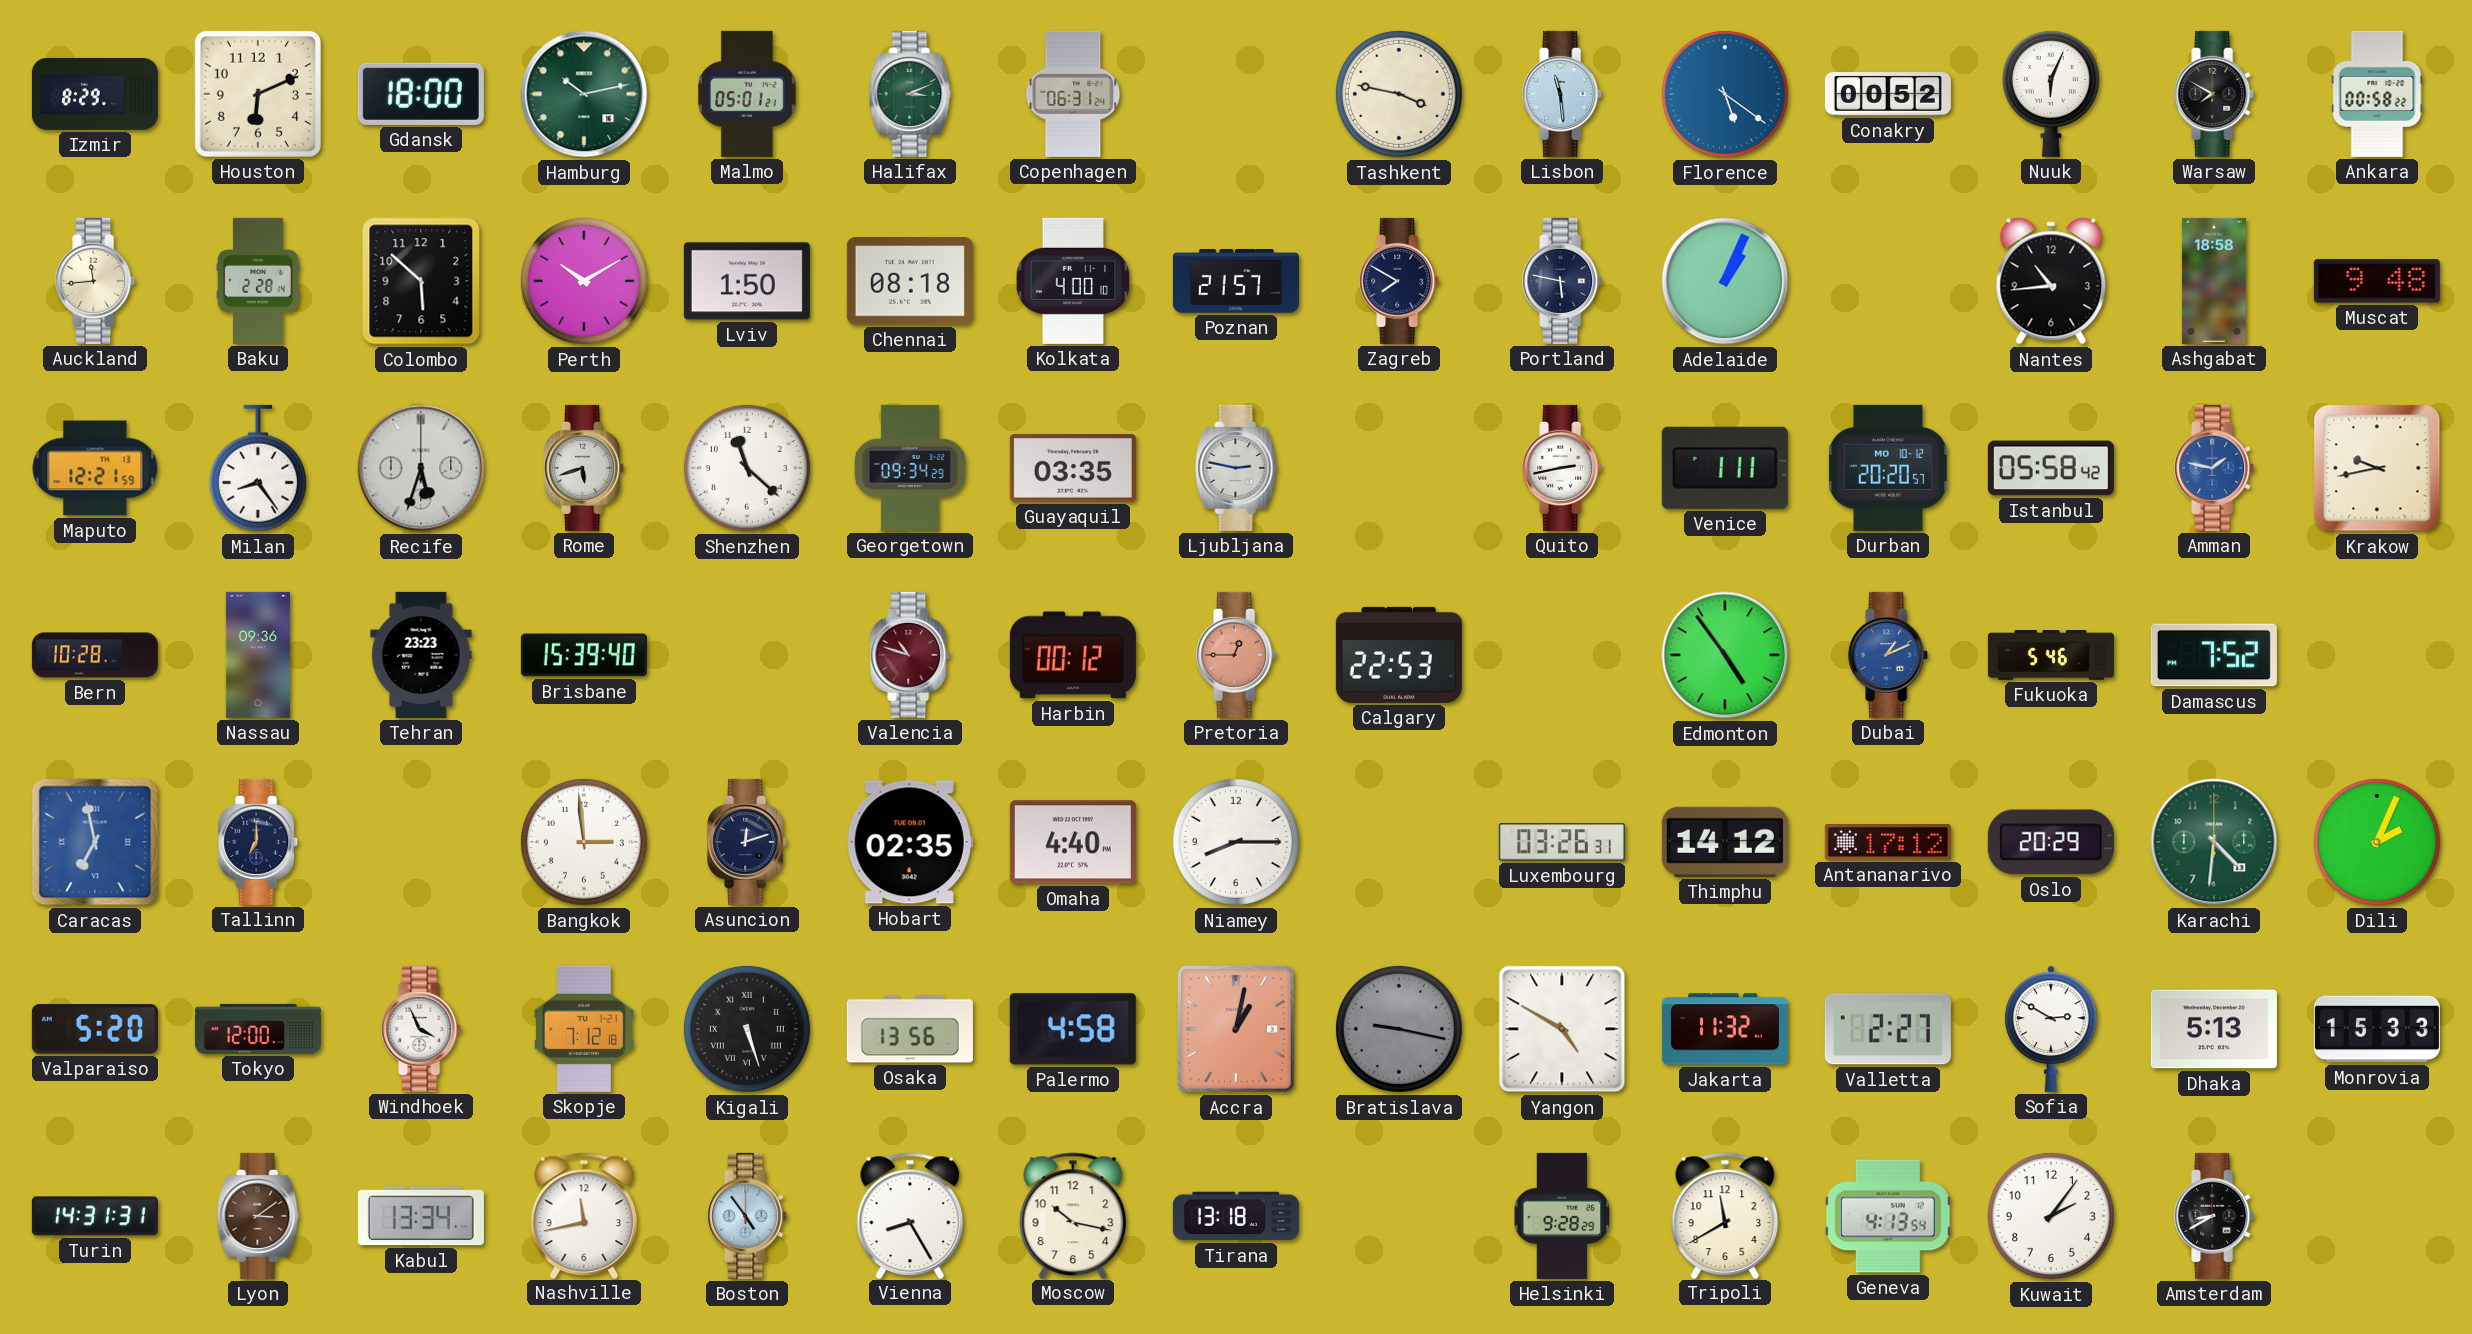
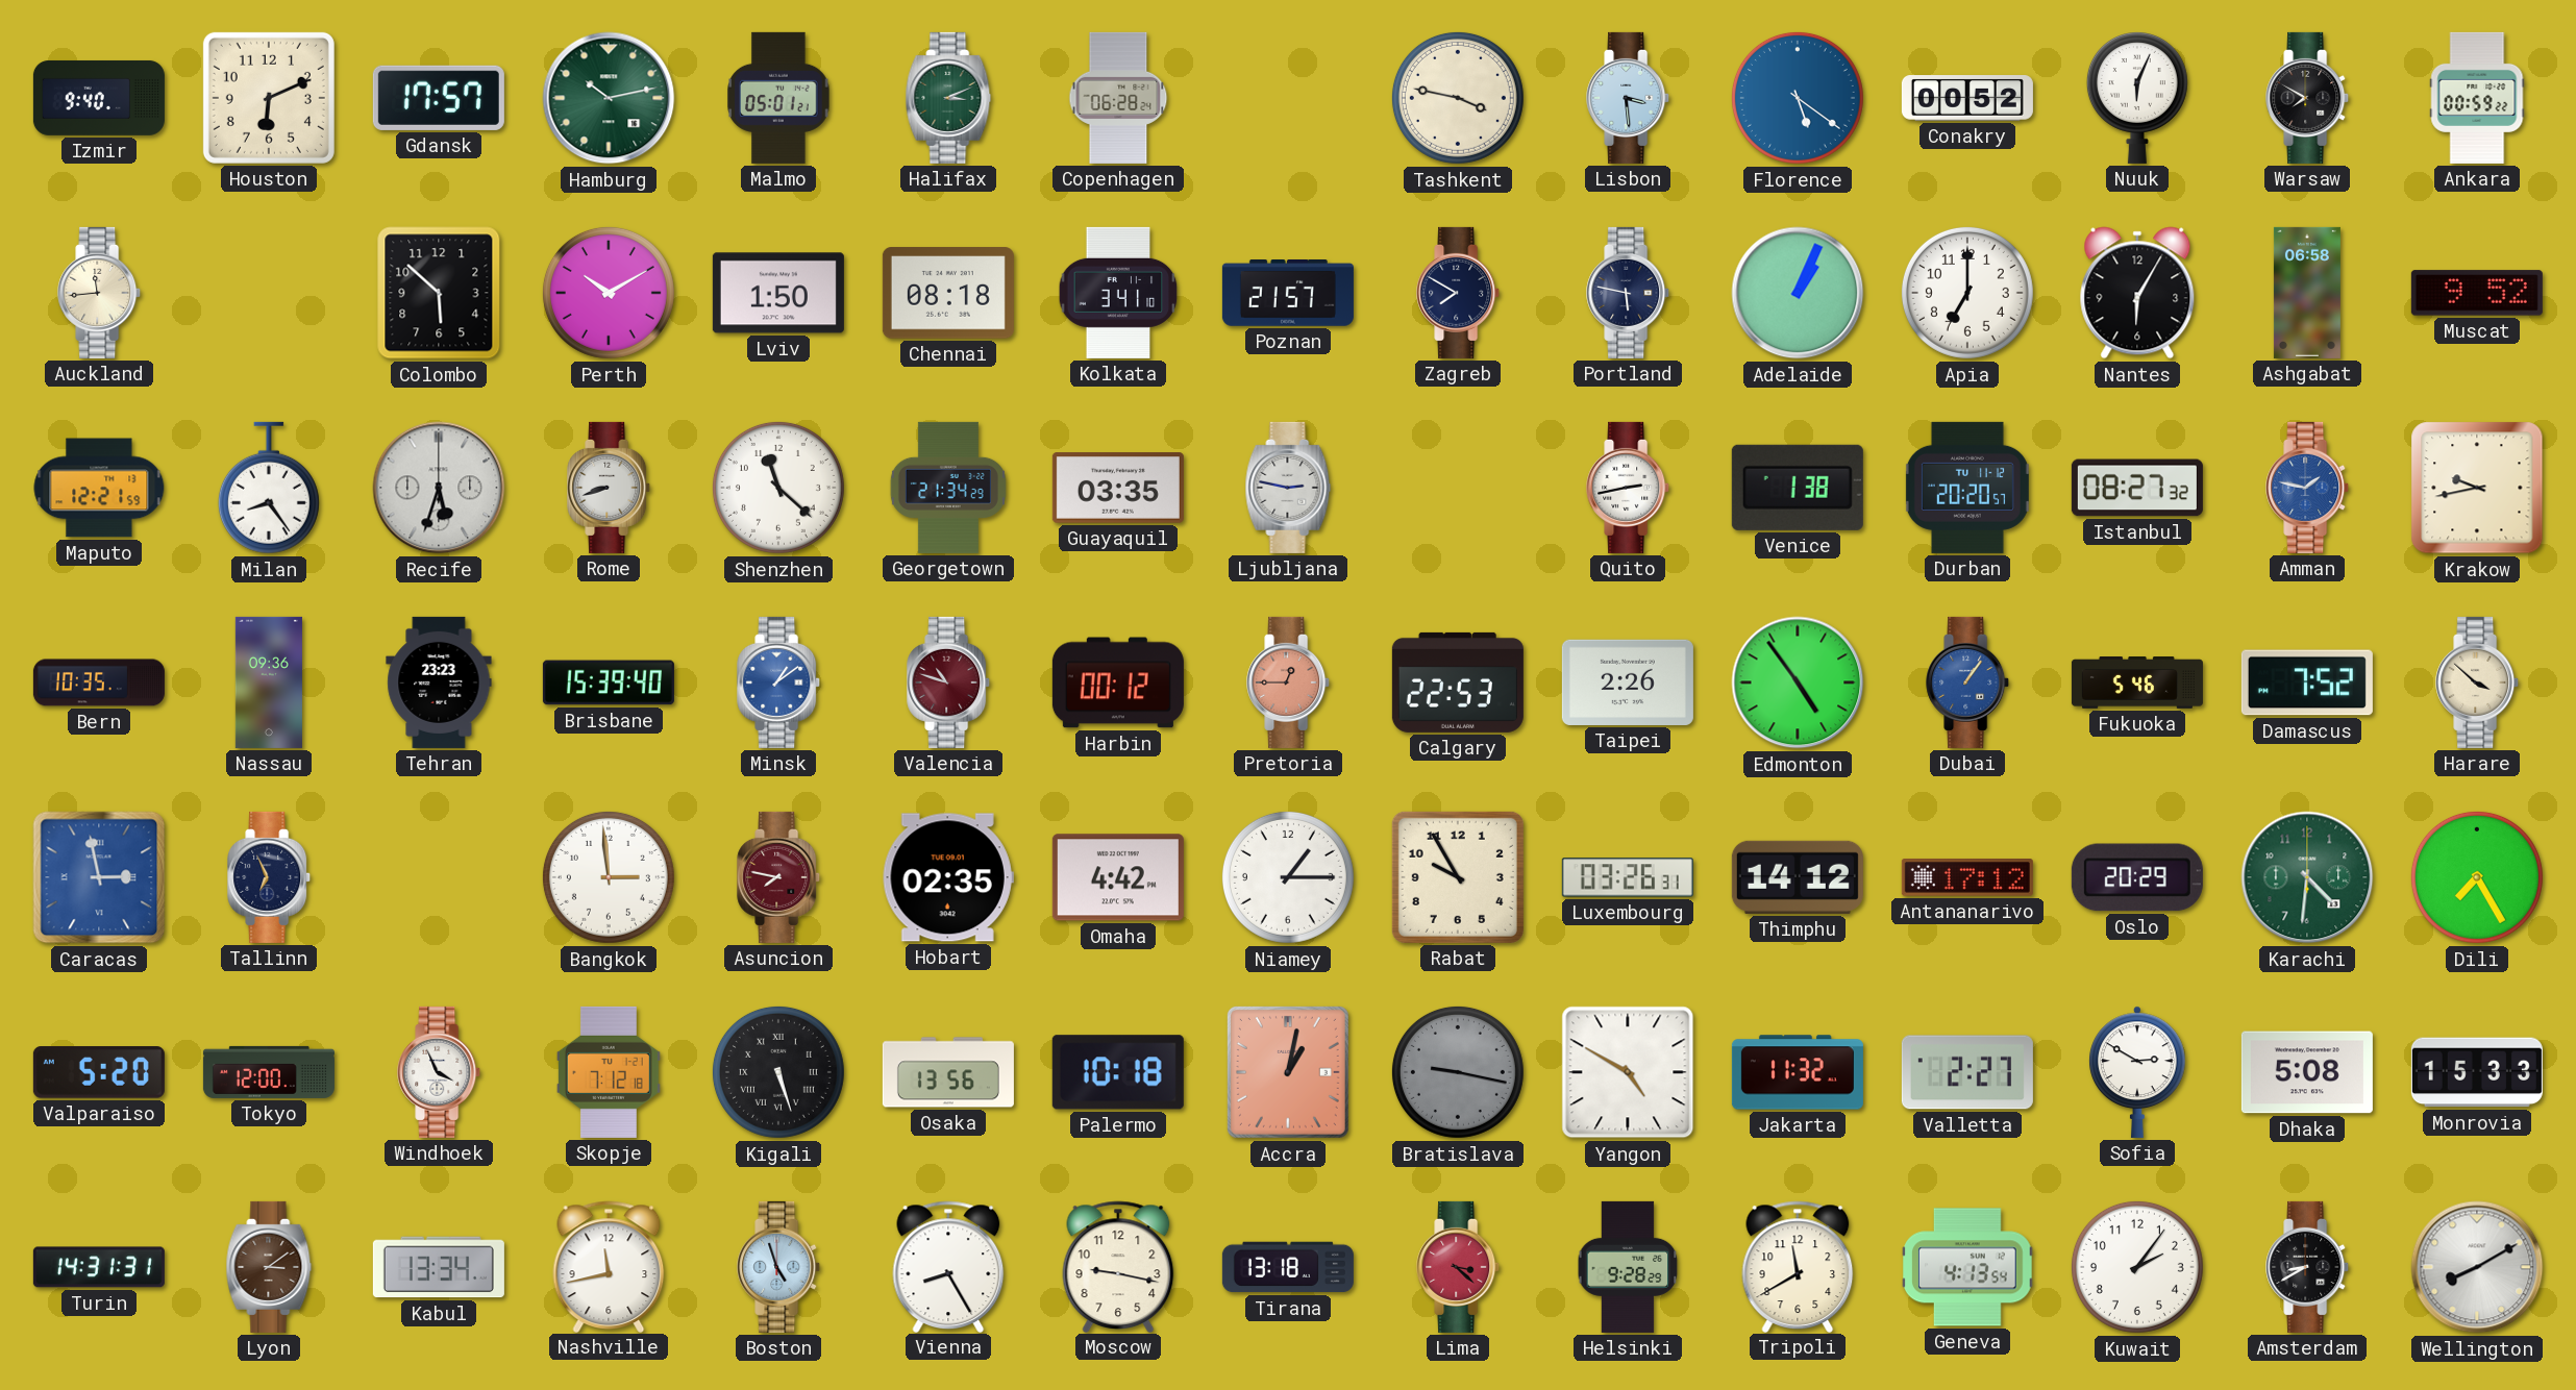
Izmir: 8:29 -> 9:40 (99, 98)
Gdansk: 18:00 -> 17:57 (439, 98)
Copenhagen: 06:31 -> 06:28 (1118, 98)
Lisbon: 11:29 -> 3:29 (1629, 98)
Ankara: 00:58 -> 00:59 (2477, 98)
Baku: 2:28 -> none (259, 281)
Kolkata: 4:00 -> 3:41 (1118, 293)
Apia: none -> 7:00 (1967, 293)
Nantes: 10:44 -> 6:05 (2137, 293)
Ashgabat: 18:58 -> 06:58 (2307, 293)
Muscat: 9:48 -> 9:52 (2477, 293)
Rome: 5:42 -> 8:42 (610, 488)
Georgetown: 09:34 -> 21:34 (948, 488)
Venice: 1:11 -> 1:38 (1798, 488)
Durban date: MO 10-12 -> TU 11-12 (1967, 488)
Istanbul: 05:58 -> 08:27 (2137, 488)
Bern: 10:28 -> 10:35 (99, 682)
Minsk: none -> 1:09 (779, 682)
Taipei: none -> 2:26 (1628, 682)
Dubai: 1:11 -> 1:06 (1968, 682)
Harare: none -> 3:52 (2478, 682)
Caracas: 6:58 -> 2:58 (99, 877)
Tallinn: 7:00 -> 6:56 (270, 877)
Asuncion: 12:12 -> 7:47 (779, 877)
Asuncion dial: navy -> burgundy (779, 877)
Omaha: 4:40 -> 4:42 (1118, 877)
Niamey: 8:15 -> 1:15 (1288, 877)
Rabat: none -> 9:55 (1458, 877)
Dili: 2:04 -> 7:25 (2477, 877)
Palermo: 4:58 -> 10:18 (1118, 1072)
Dhaka: 5:13 -> 5:08 (2307, 1072)
Boston: 4:54 -> 4:57 (779, 1267)
Moscow: 10:17 -> 9:17 (1118, 1266)
Lima: none -> 3:22 (1459, 1267)
Wellington: none -> 8:10 (2477, 1267)
